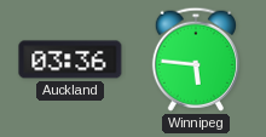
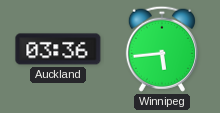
Winnipeg: 5:46 -> 5:44 (162, 49)
